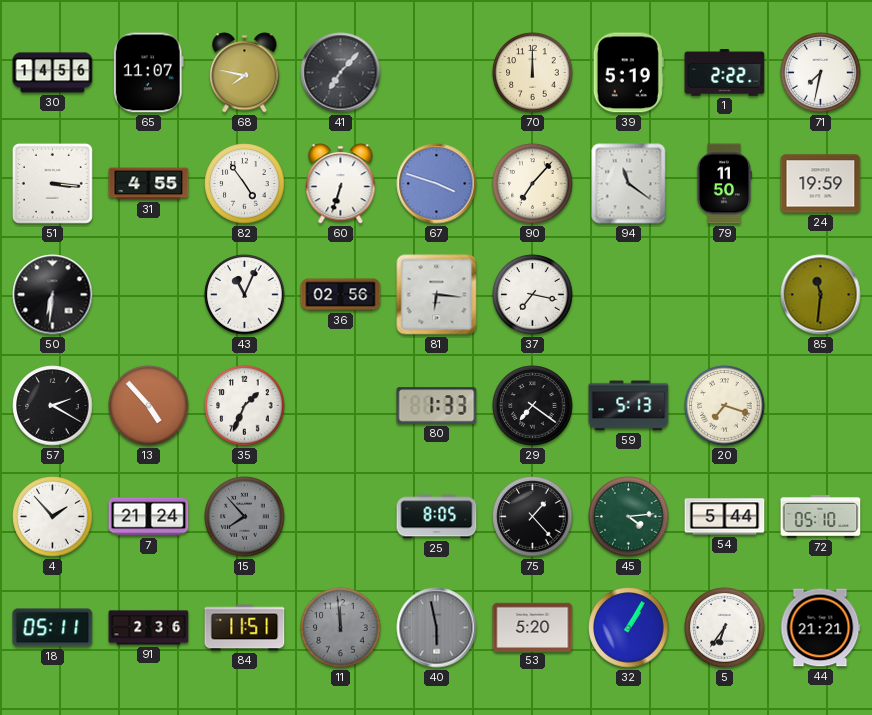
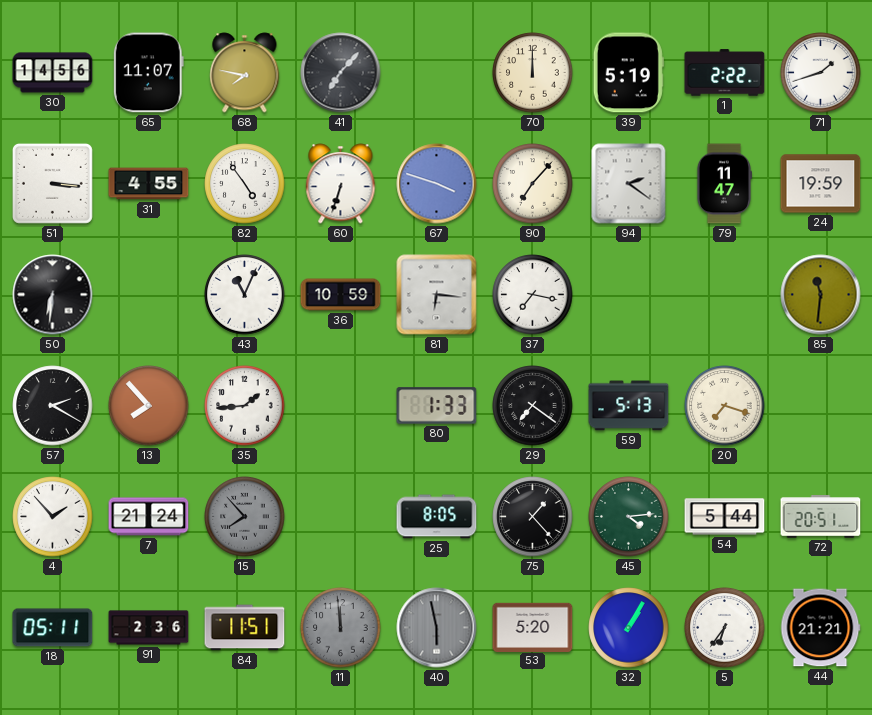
71: 7:32 -> 1:42 (821, 73)
94: 11:21 -> 2:21 (629, 184)
79: 11:50 -> 11:47 (724, 184)
36: 02:56 -> 10:59 (341, 295)
13: 4:53 -> 7:53 (149, 406)
35: 1:34 -> 1:44 (245, 406)
72: 05:10 -> 20:51 (821, 517)
